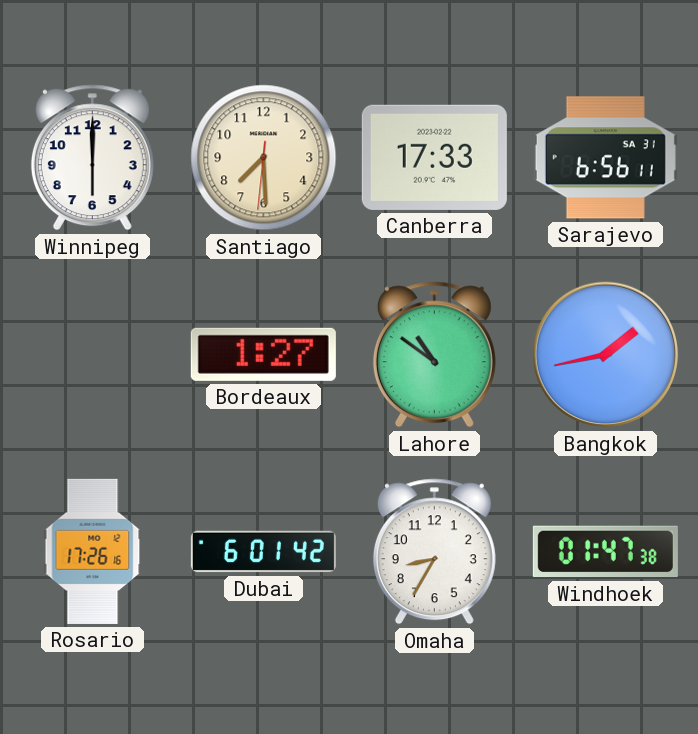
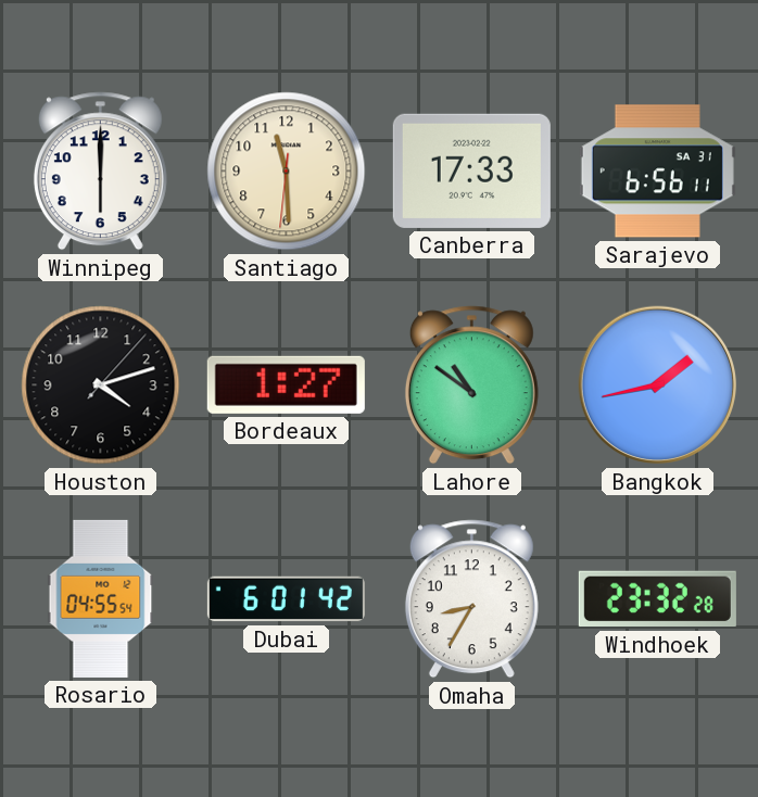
Santiago: 7:29 -> 11:29 (287, 172)
Houston: none -> 4:12 (101, 385)
Rosario: 17:26 -> 04:55 (101, 598)
Windhoek: 01:47 -> 23:32 (657, 599)
